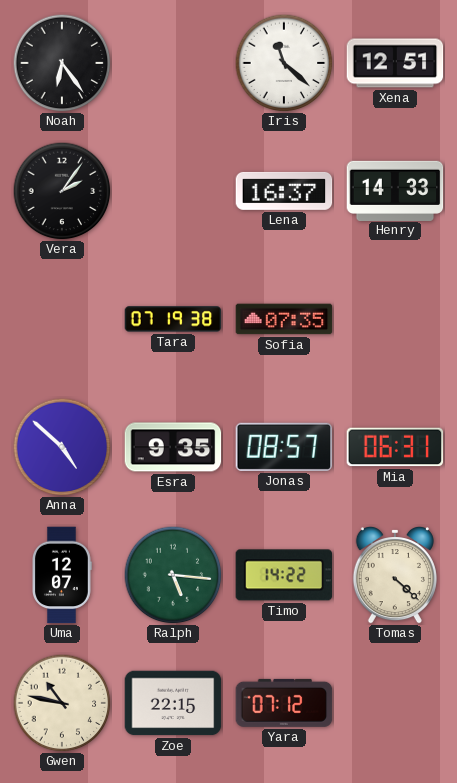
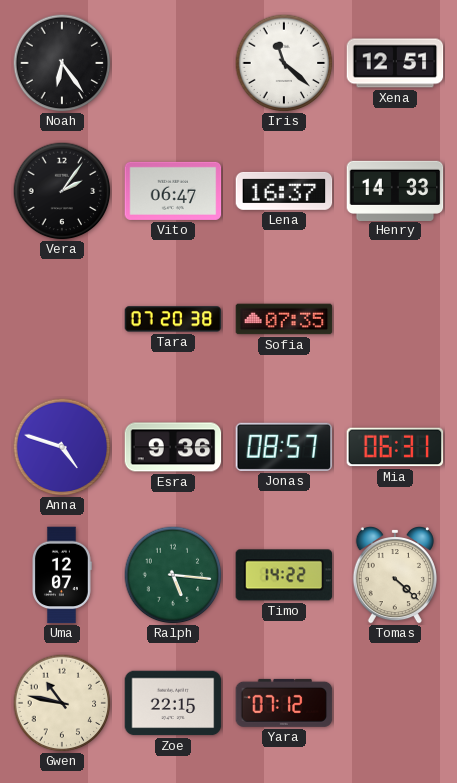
Vito: none -> 06:47 (173, 191)
Tara: 07:19 -> 07:20 (173, 319)
Anna: 4:52 -> 4:48 (62, 447)
Esra: 9:35 -> 9:36 (173, 447)
